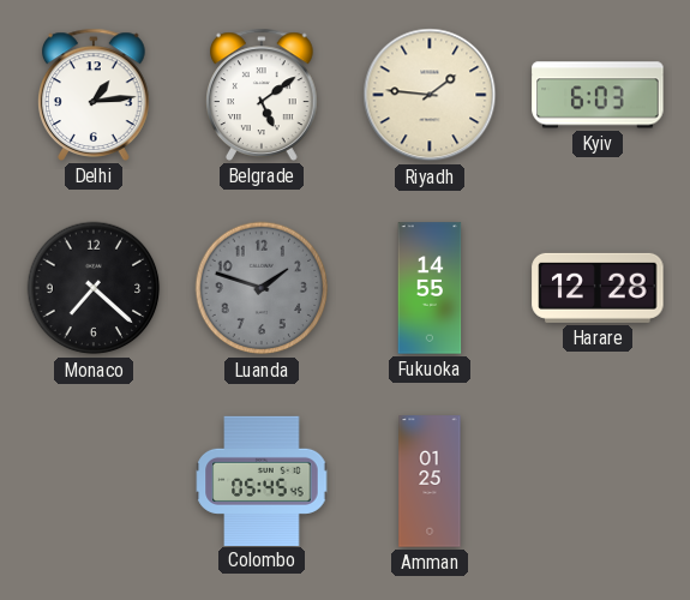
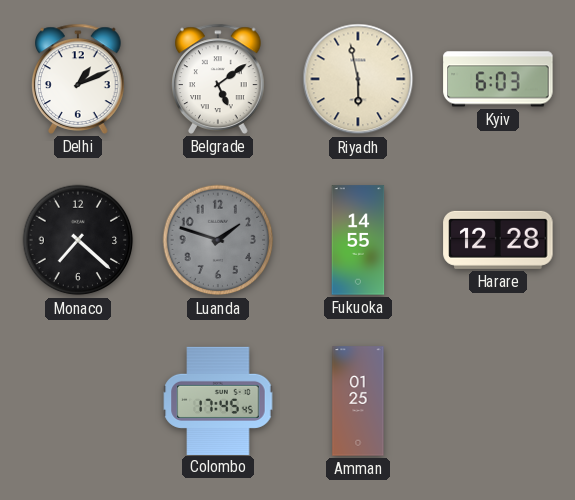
Delhi: 1:14 -> 1:11 (78, 79)
Riyadh: 1:46 -> 5:58 (358, 79)
Colombo: 05:45 -> 17:45 (218, 400)
